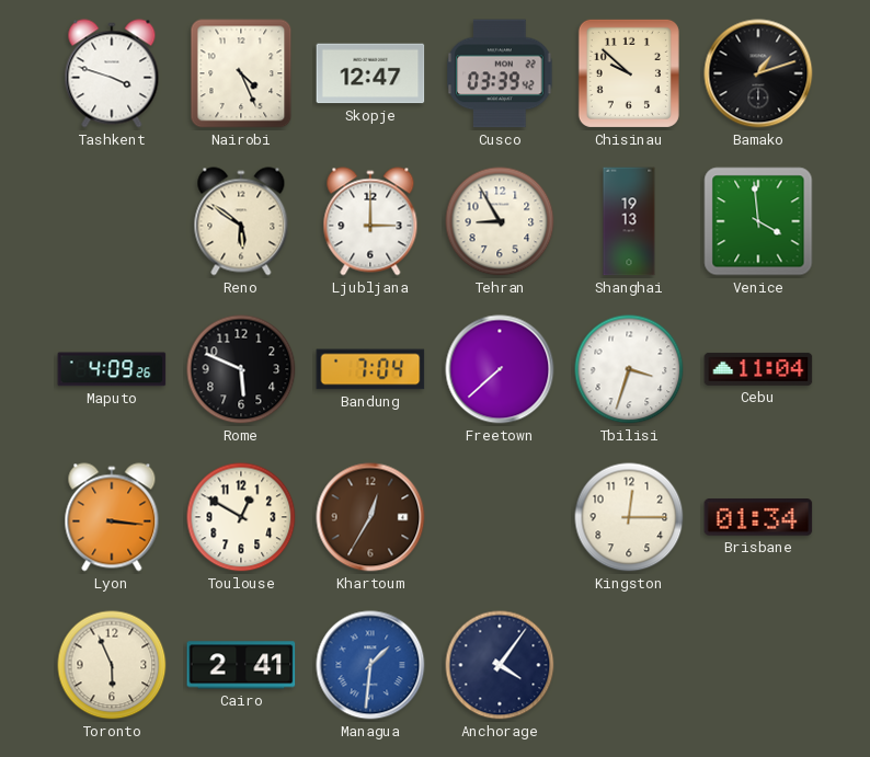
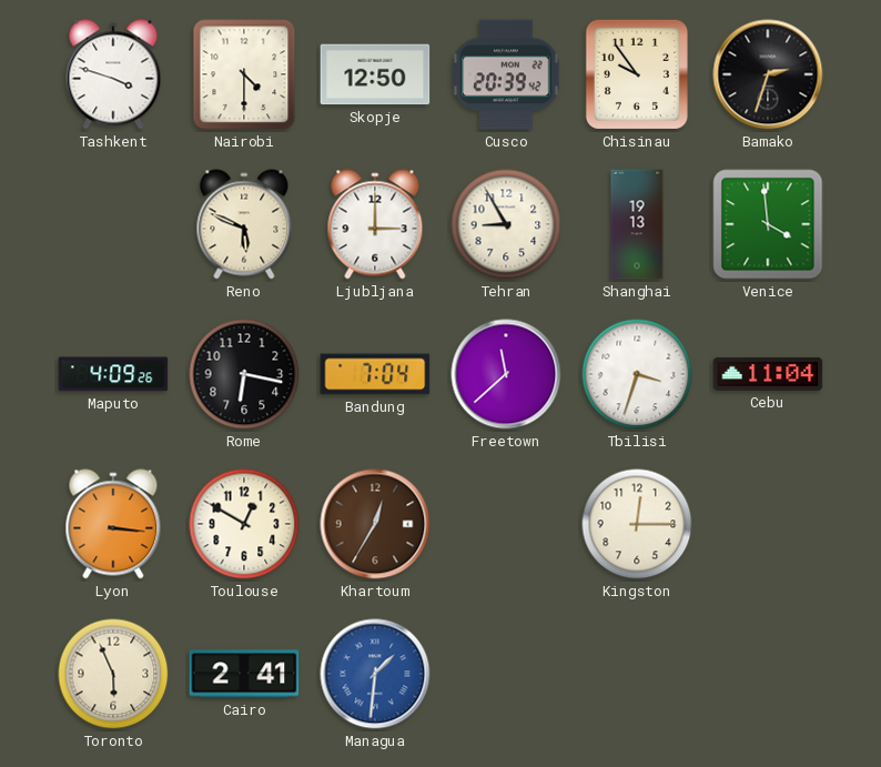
Nairobi: 4:26 -> 4:30 (244, 74)
Skopje: 12:47 -> 12:50 (375, 74)
Cusco: 03:39 -> 20:39 (506, 74)
Chisinau: 9:52 -> 9:54 (637, 74)
Bamako: 1:12 -> 2:33 (768, 74)
Reno: 5:51 -> 5:49 (244, 224)
Rome: 5:49 -> 6:17 (244, 374)
Freetown: 7:38 -> 11:38 (506, 374)
Brisbane: 01:34 -> none (758, 517)
Anchorage: 4:06 -> none (500, 665)
